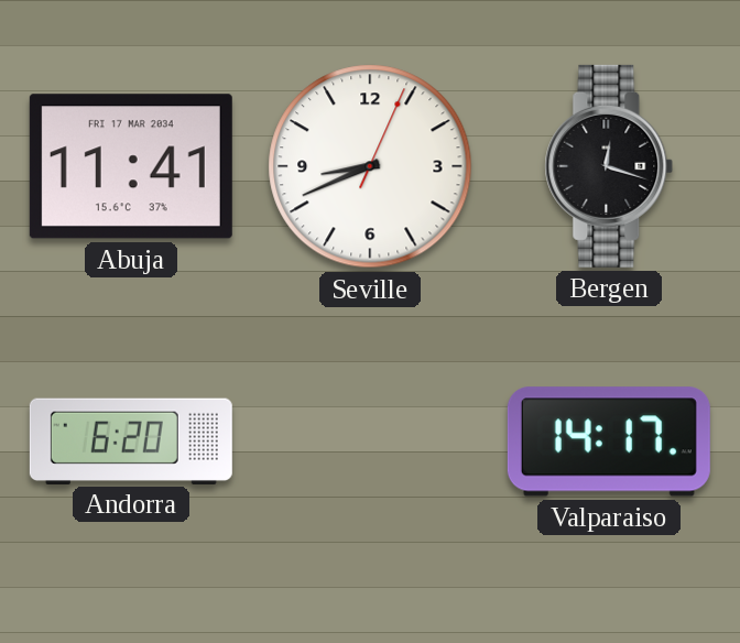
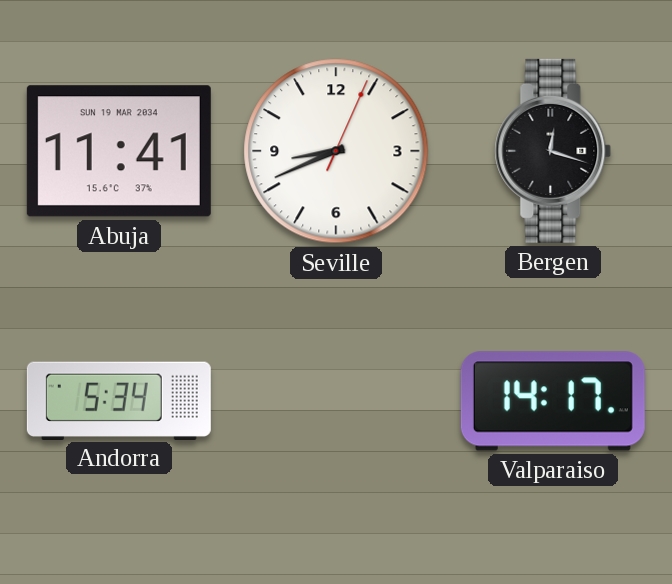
Abuja date: FRI 17 MAR 2034 -> SUN 19 MAR 2034 (119, 151)
Andorra: 6:20 -> 5:34 (119, 400)
